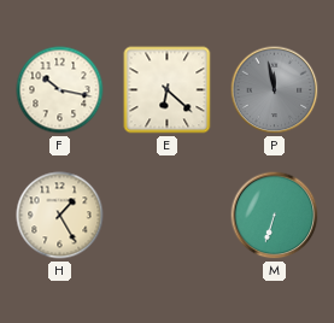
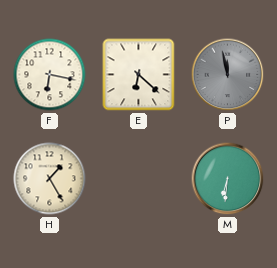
F: 10:17 -> 6:17 (50, 75)
M: 6:33 -> 6:31 (228, 179)
